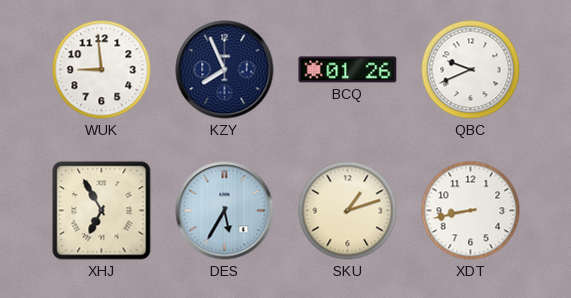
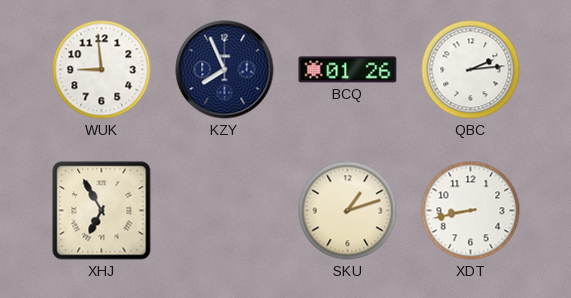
QBC: 9:41 -> 2:14 (471, 70)
DES: 5:35 -> none (225, 211)
